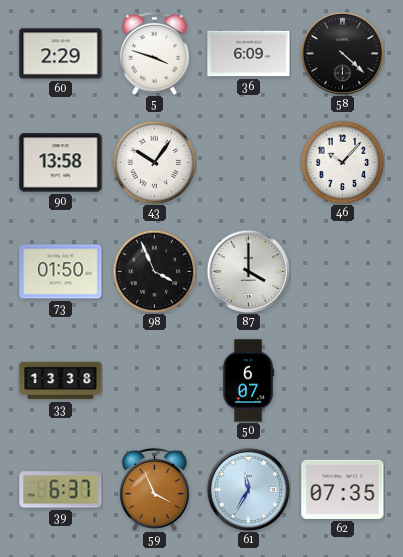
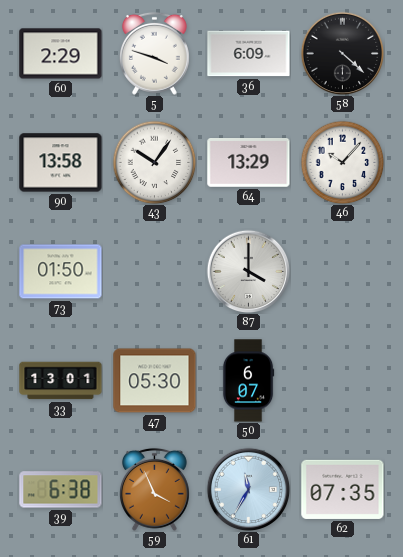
64: none -> 13:29 (249, 163)
98: 3:56 -> none (154, 271)
33: 13:38 -> 13:01 (61, 381)
47: none -> 05:30 (155, 381)
39: 6:37 -> 6:38 (61, 490)
